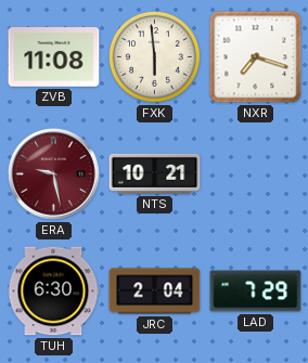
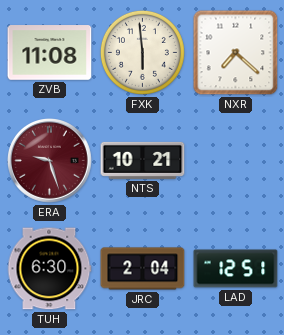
NXR: 7:18 -> 7:22 (236, 53)
ERA: 9:28 -> 9:27 (50, 161)
LAD: 7:29 -> 12:51 (236, 269)
